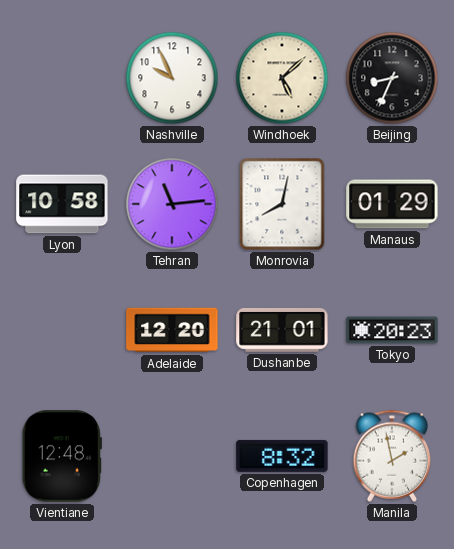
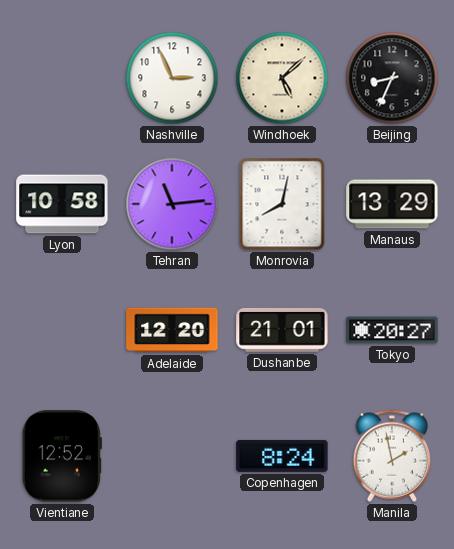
Nashville: 9:56 -> 2:56 (172, 78)
Manaus: 01:29 -> 13:29 (392, 204)
Tokyo: 20:23 -> 20:27 (392, 330)
Vientiane: 12:48 -> 12:52 (62, 456)
Copenhagen: 8:32 -> 8:24 (282, 456)
